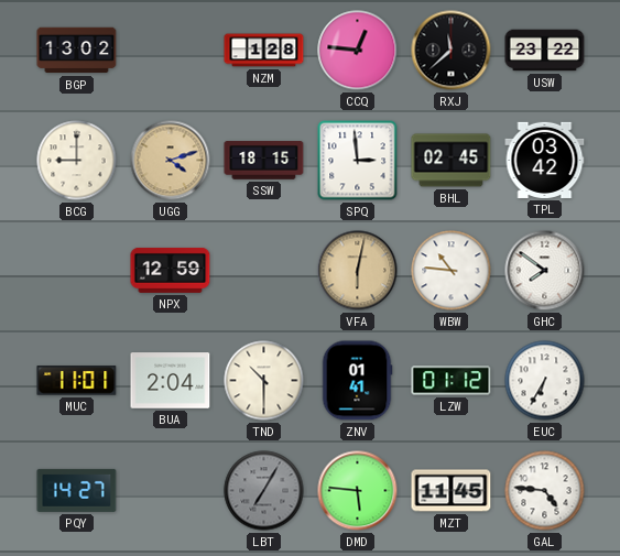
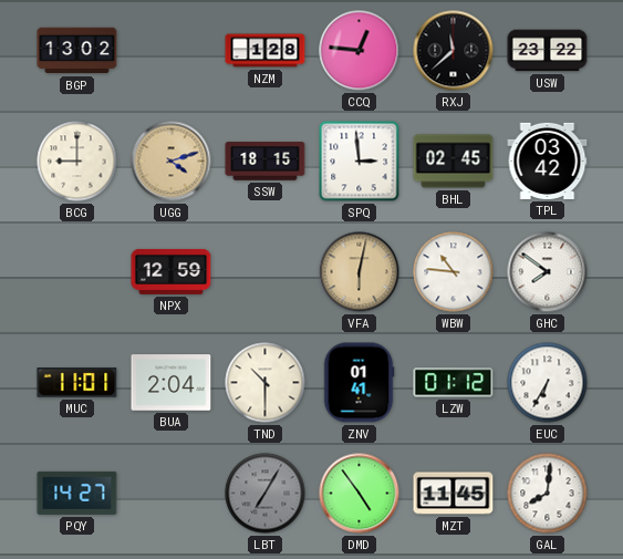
DMD: 5:46 -> 4:54 (360, 494)
GAL: 4:46 -> 8:01 (548, 494)
